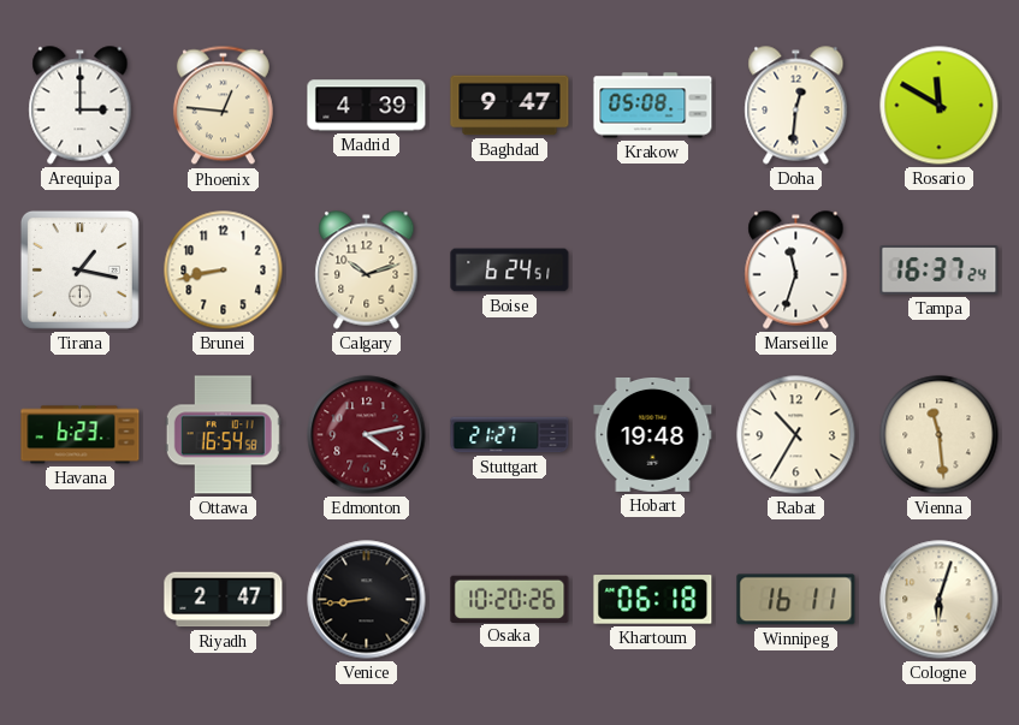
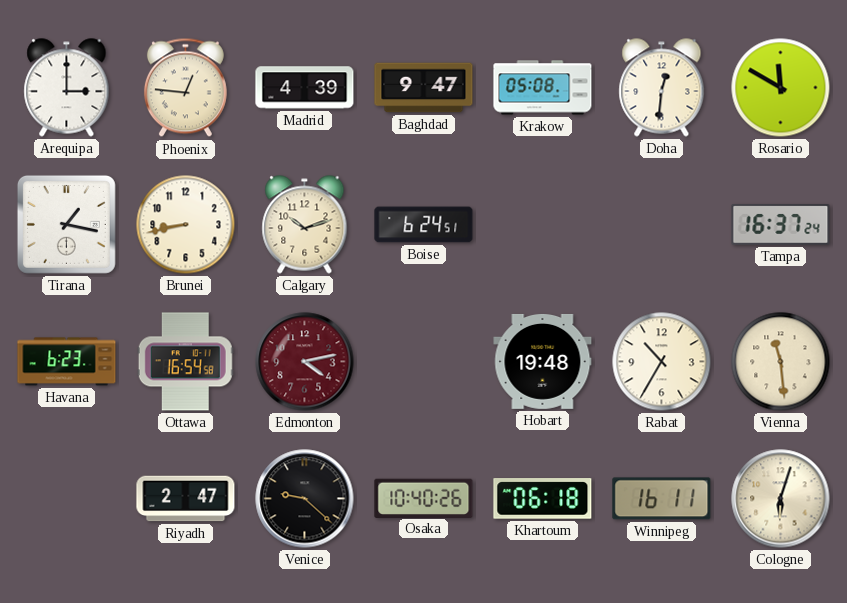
Marseille: 11:33 -> none (796, 271)
Stuttgart: 21:27 -> none (510, 435)
Venice: 8:44 -> 9:22 (305, 499)
Osaka: 10:20 -> 10:40 (424, 498)
